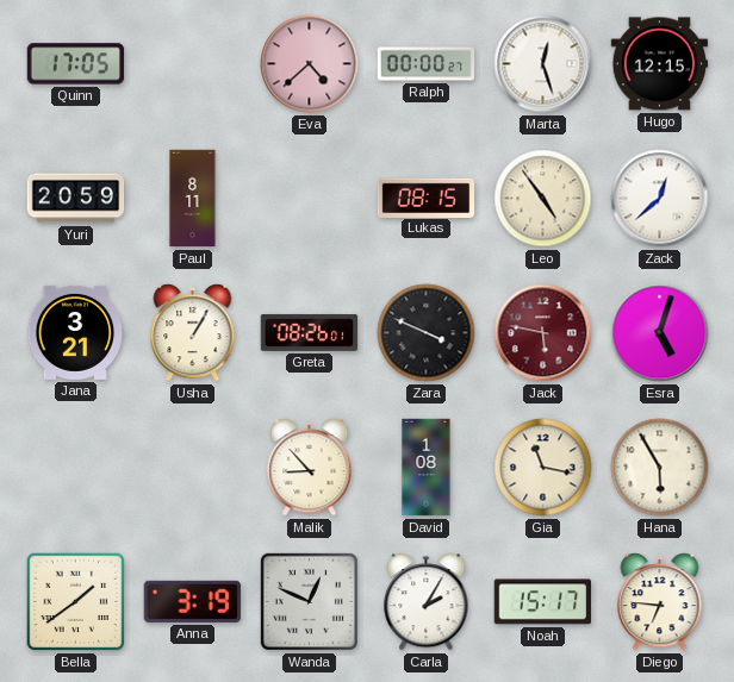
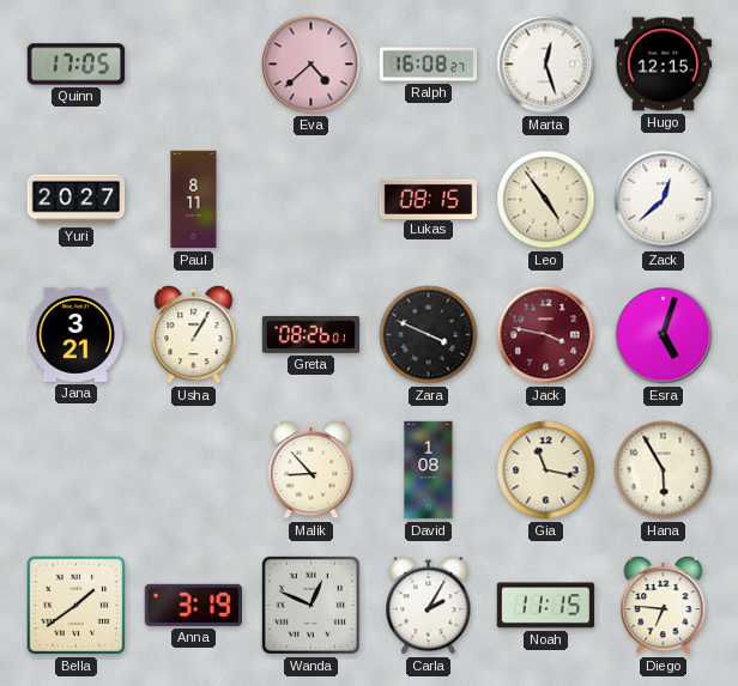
Ralph: 00:00 -> 16:08 (429, 65)
Yuri: 20:59 -> 20:27 (77, 200)
Jack: 5:47 -> 3:47 (546, 335)
Noah: 15:17 -> 11:15 (545, 606)
